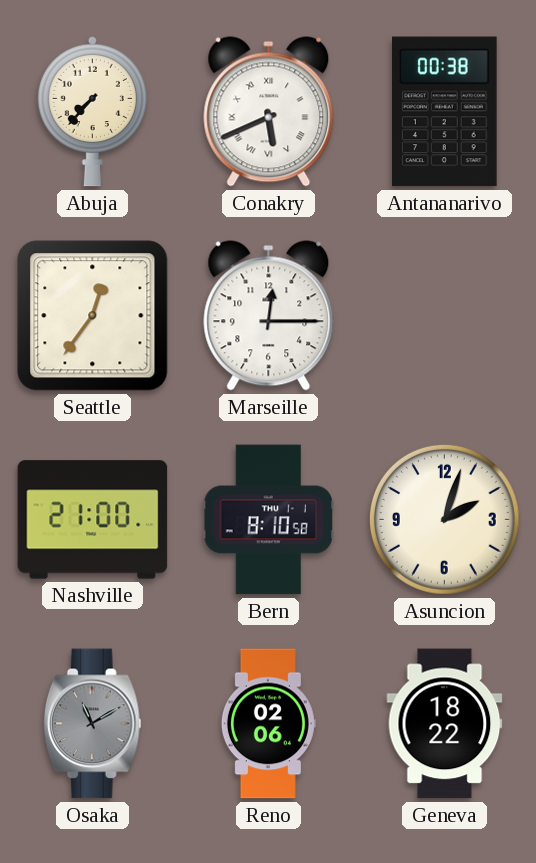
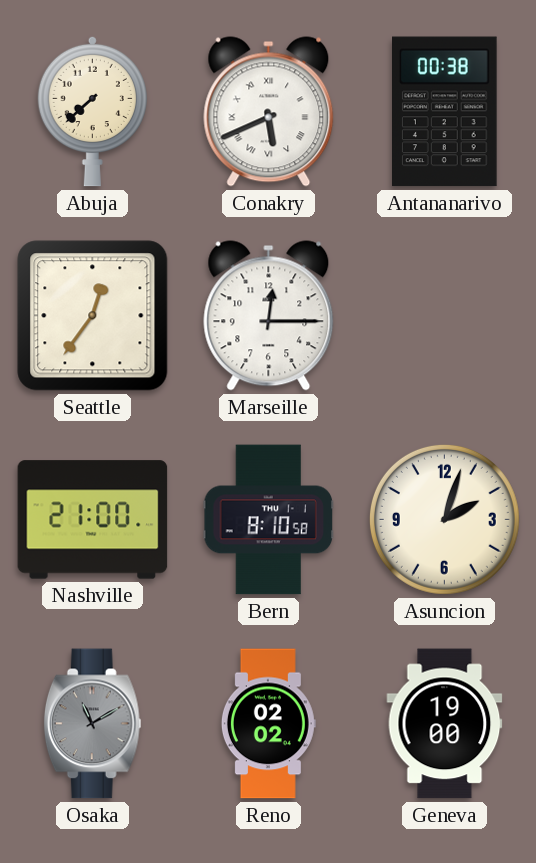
Abuja: 7:37 -> 7:38 (92, 111)
Reno: 02:06 -> 02:02 (268, 724)
Geneva: 18:22 -> 19:00 (445, 724)
